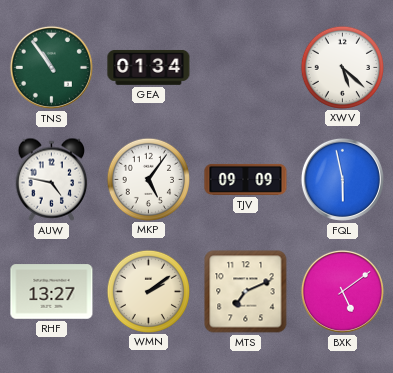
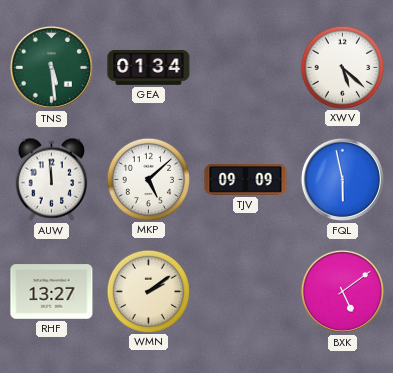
TNS: 10:54 -> 5:29 (51, 67)
AUW: 4:47 -> 11:59 (52, 179)
MKP: 5:06 -> 5:08 (148, 179)
MTS: 7:11 -> none (246, 292)
